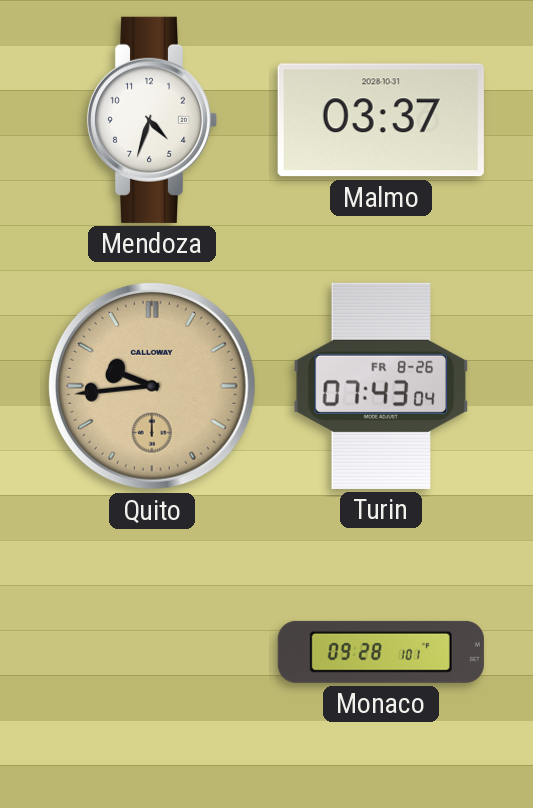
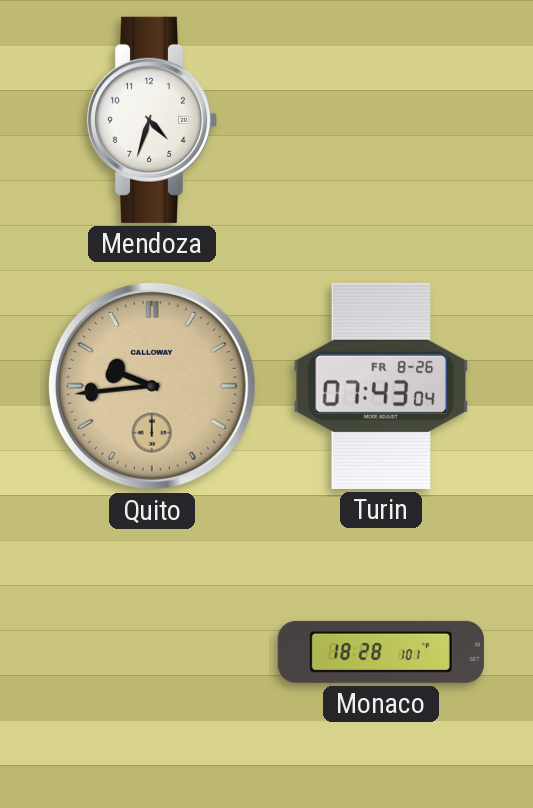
Malmo: 03:37 -> none (381, 120)
Monaco: 09:28 -> 18:28 (381, 652)
